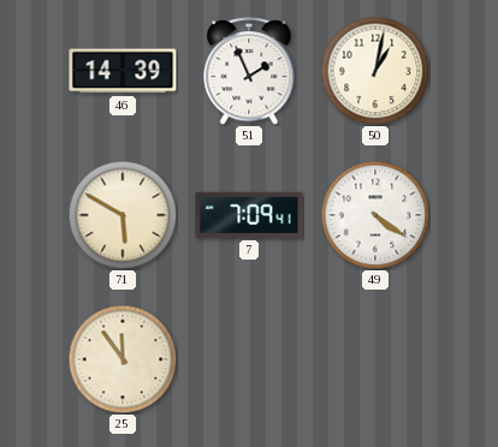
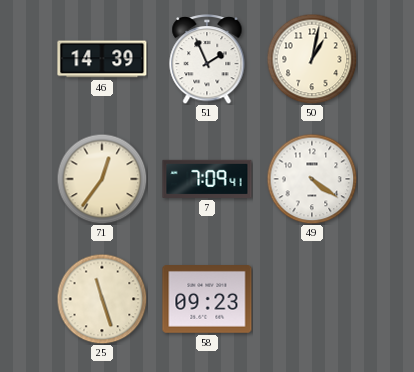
71: 5:50 -> 12:36 (102, 179)
25: 11:54 -> 11:27 (102, 299)
58: none -> 09:23 (207, 300)
